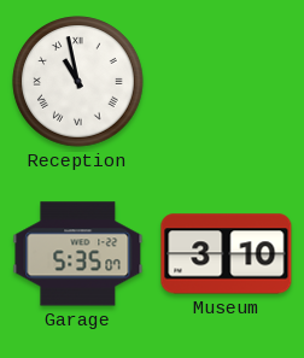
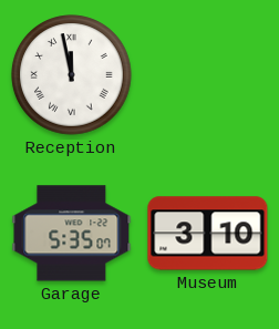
Reception: 10:58 -> 11:58 (72, 75)
